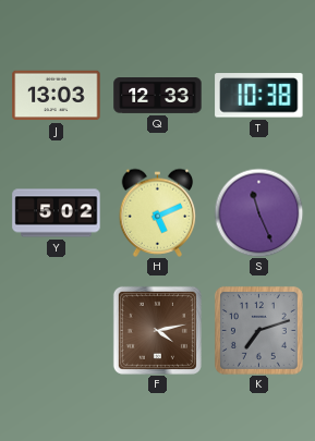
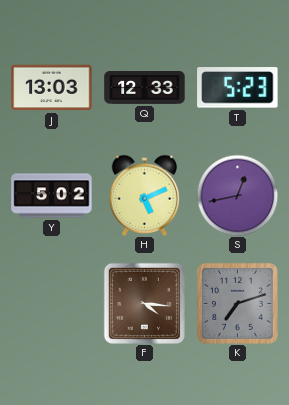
T: 10:38 -> 5:23 (238, 88)
S: 11:26 -> 12:43 (237, 195)
F: 4:13 -> 4:16 (144, 303)
